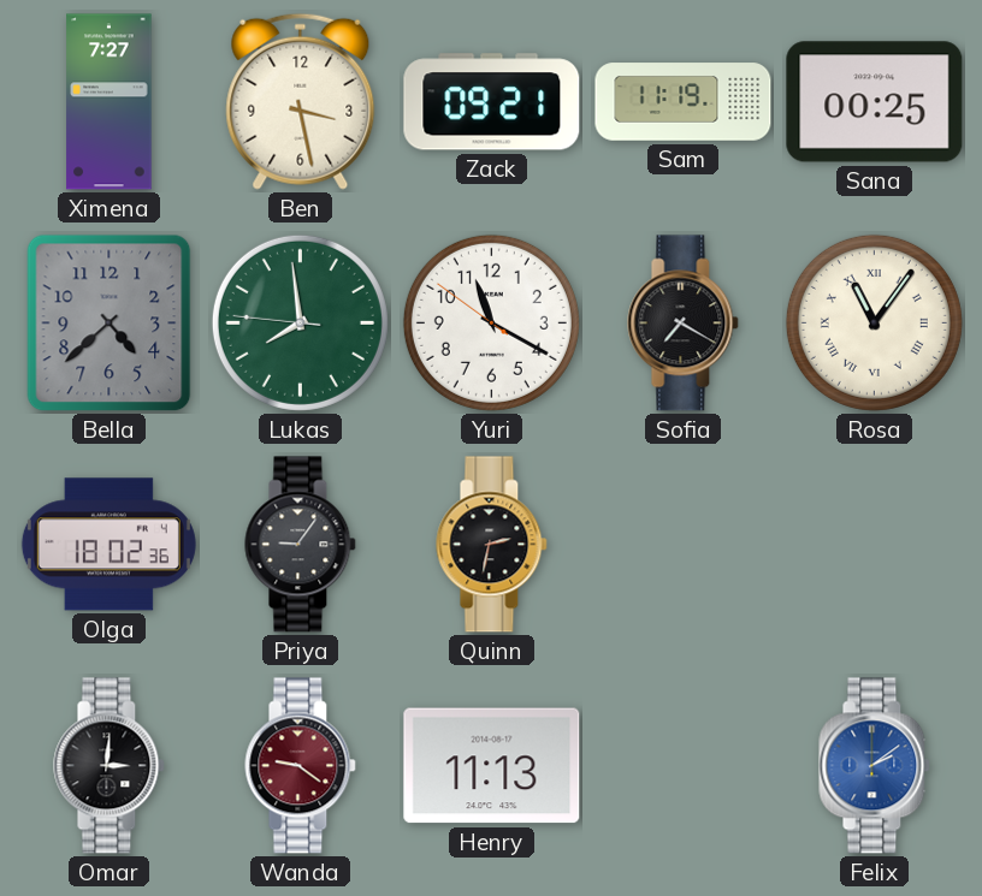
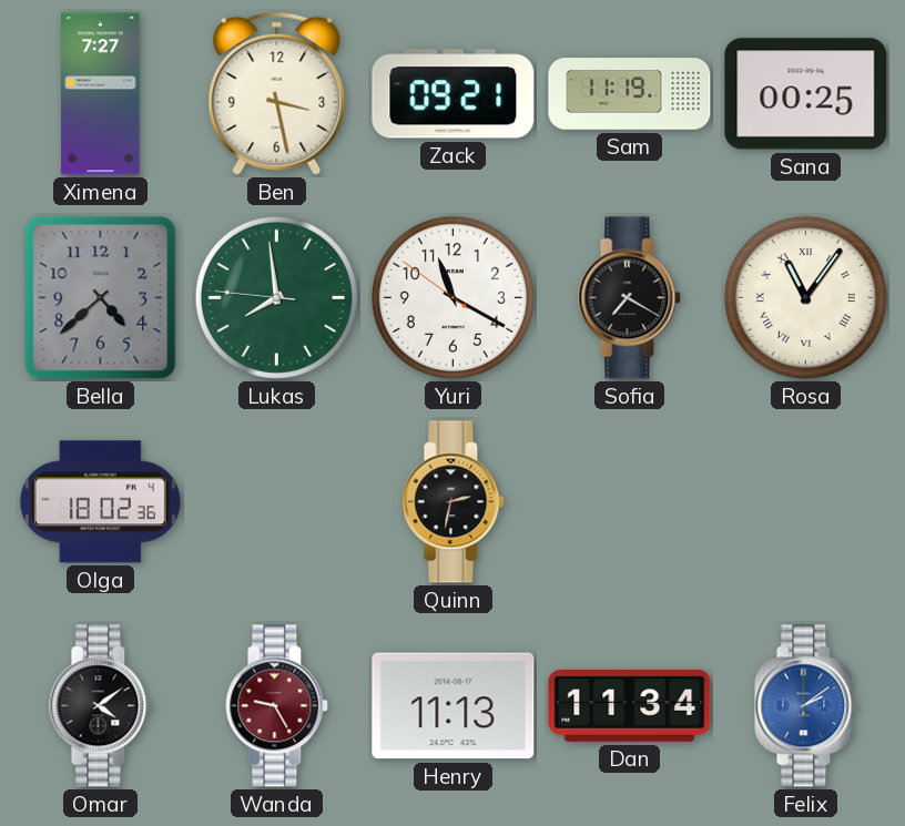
Priya: 9:06 -> none (301, 545)
Omar: 3:01 -> 4:09 (101, 706)
Wanda: 9:21 -> 9:25 (277, 706)
Dan: none -> 11:34 (630, 705)
